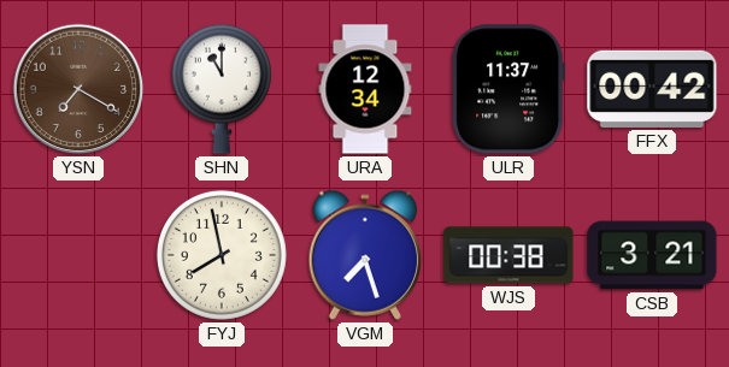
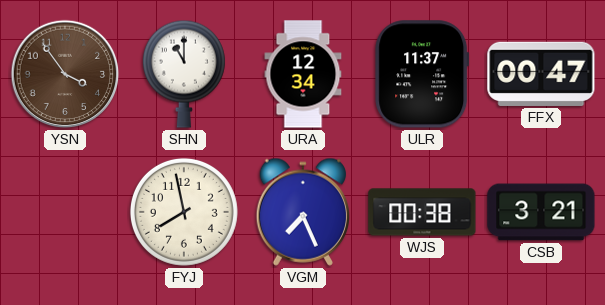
YSN: 7:20 -> 3:54 (65, 74)
FFX: 00:42 -> 00:47 (541, 74)
VGM: 7:27 -> 7:26 (302, 212)
